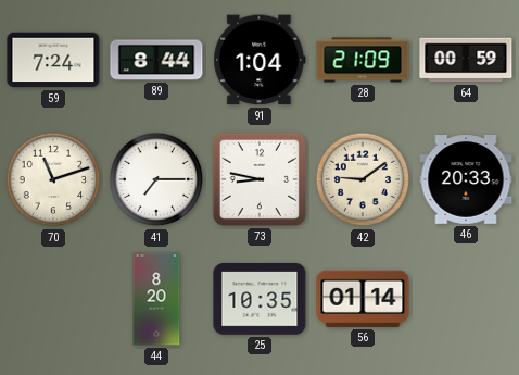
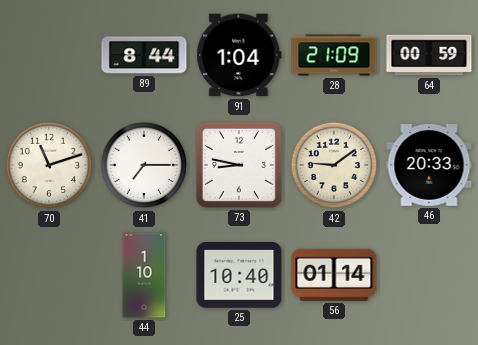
59: 7:24 -> none (53, 60)
44: 8:20 -> 1:10 (144, 275)
25: 10:35 -> 10:40 (239, 276)
